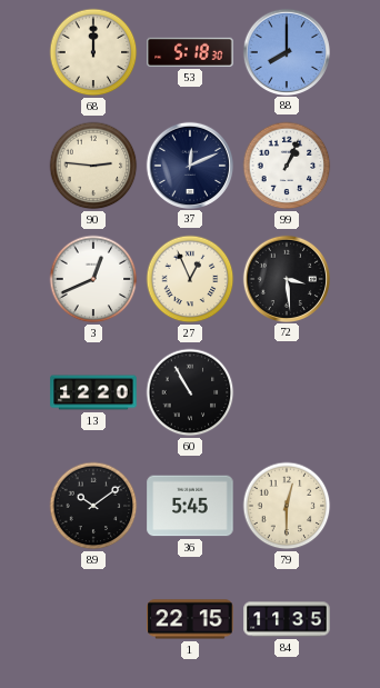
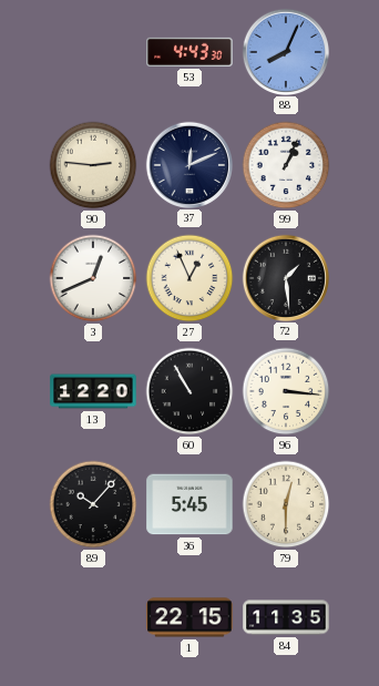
68: 12:00 -> none (93, 52)
53: 5:18 -> 4:43 (189, 52)
88: 8:00 -> 8:04 (285, 51)
72: 3:29 -> 1:29 (285, 277)
96: none -> 3:16 (286, 391)
89: 10:09 -> 10:07 (93, 504)
